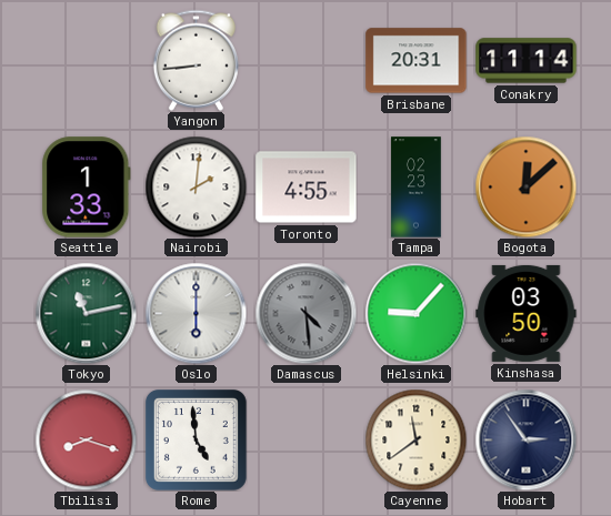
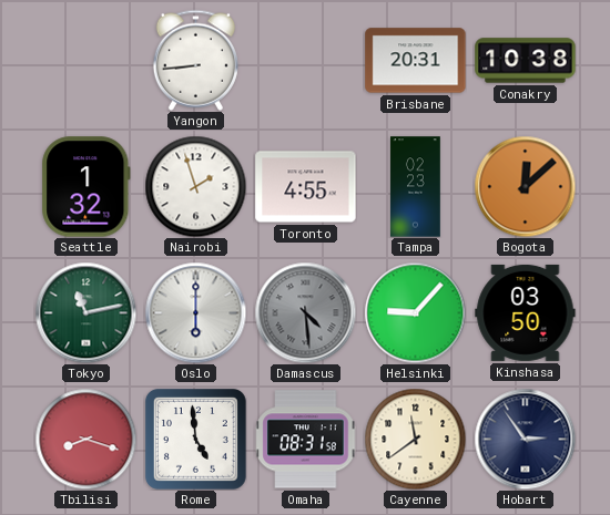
Conakry: 11:14 -> 10:38 (526, 61)
Seattle: 1:33 -> 1:32 (87, 187)
Nairobi: 2:01 -> 1:57 (195, 186)
Omaha: none -> 08:31 (306, 440)
